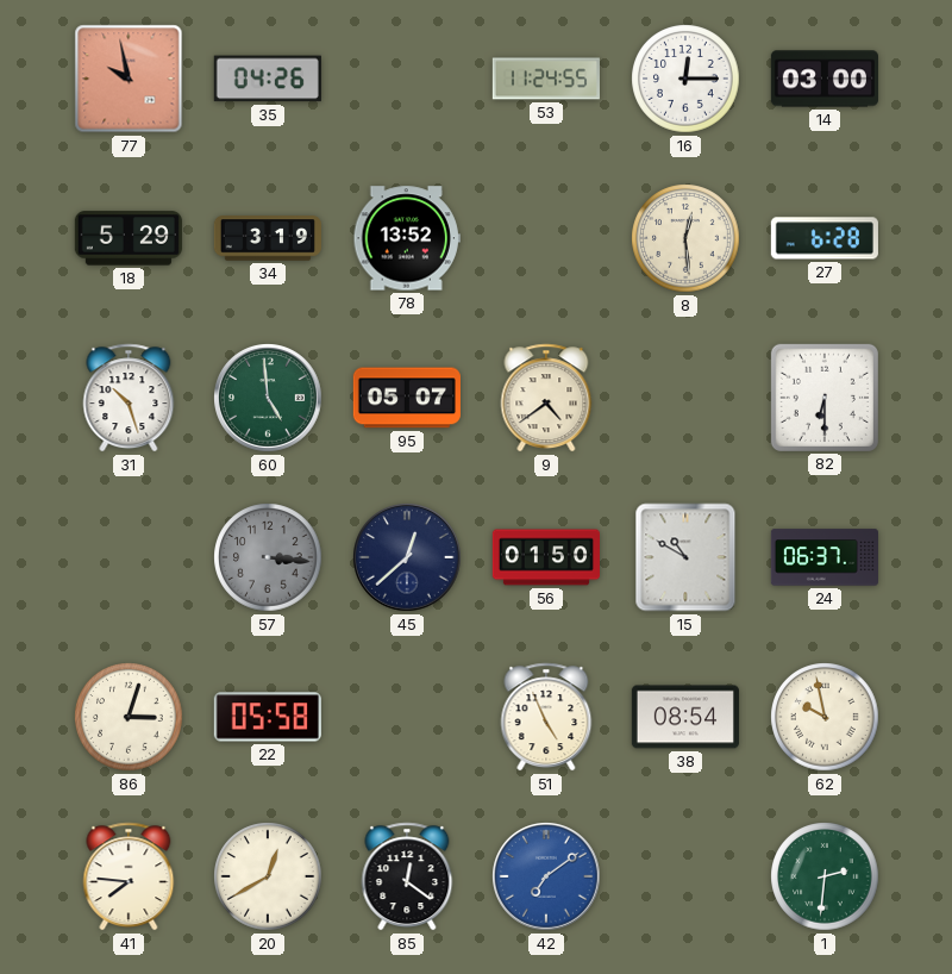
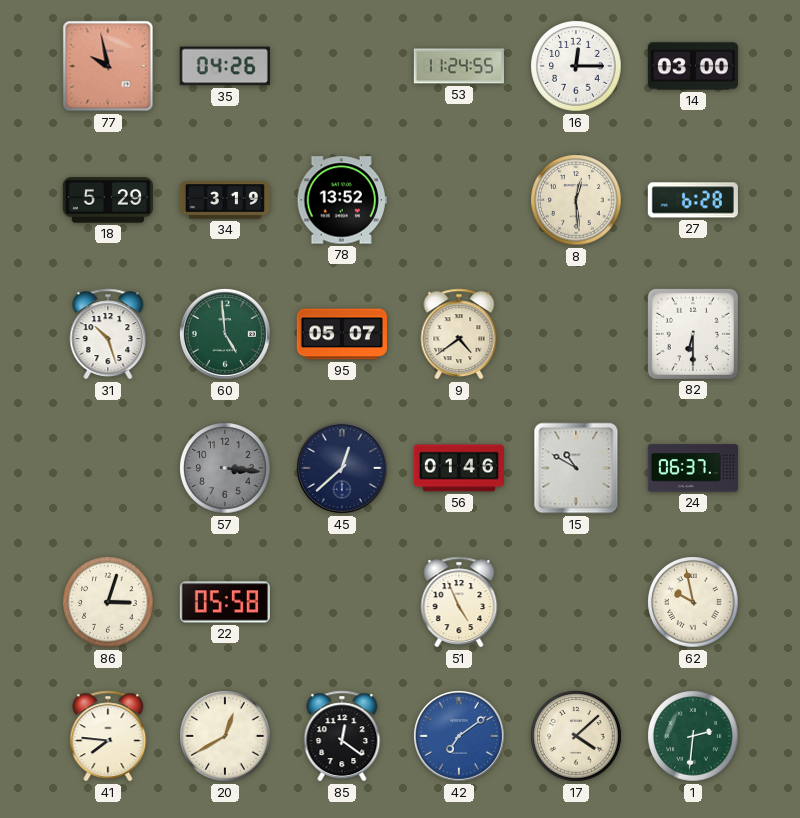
56: 01:50 -> 01:46 (458, 468)
38: 08:54 -> none (685, 717)
17: none -> 4:08 (576, 736)
